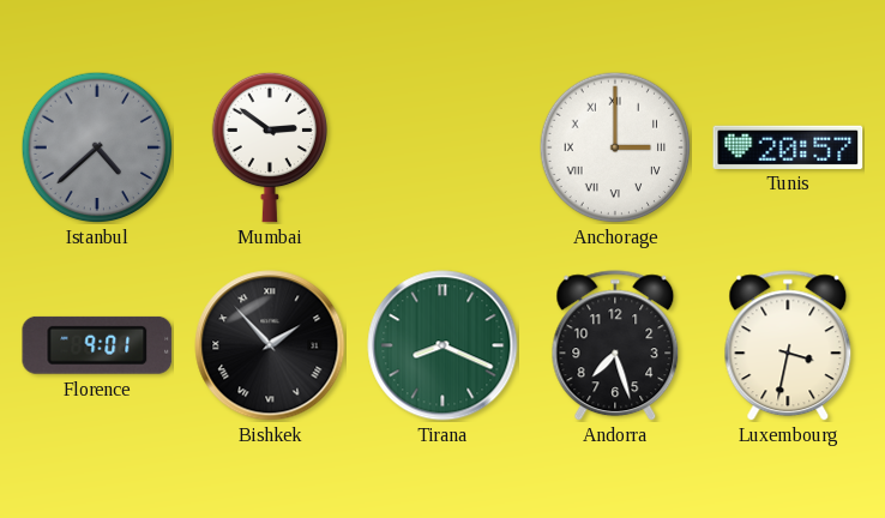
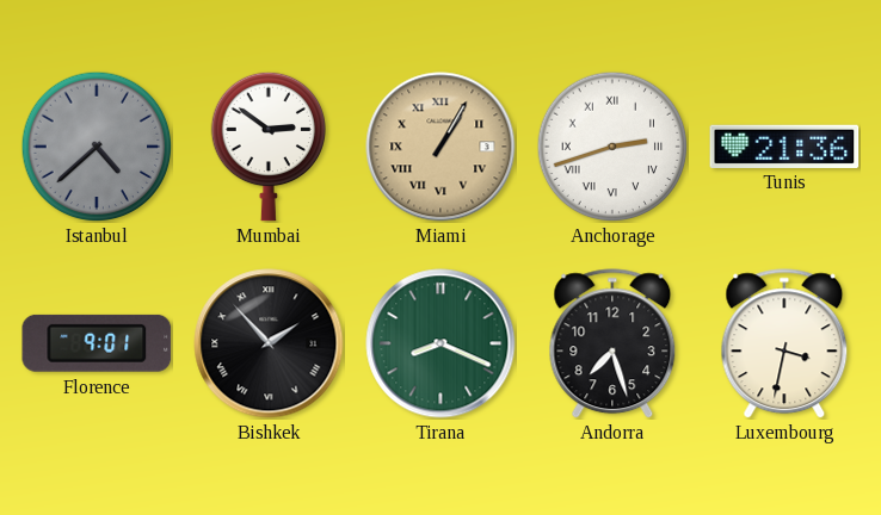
Miami: none -> 1:05 (440, 147)
Anchorage: 3:00 -> 2:42 (612, 147)
Tunis: 20:57 -> 21:36 (784, 145)
